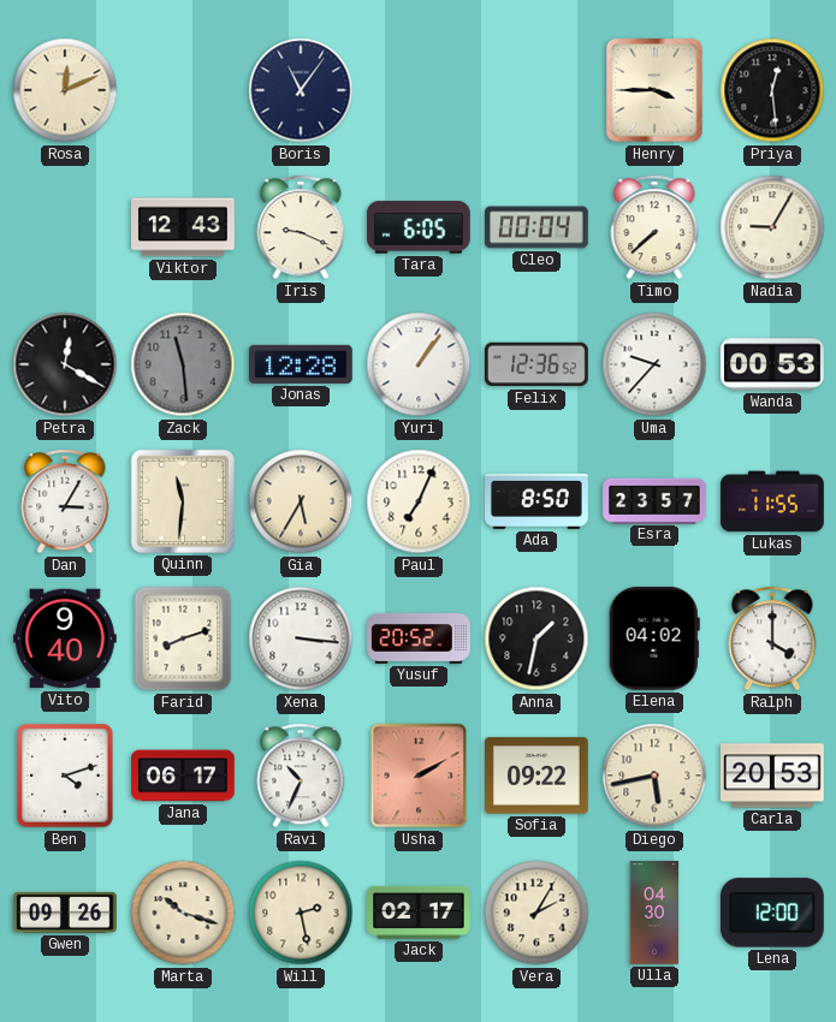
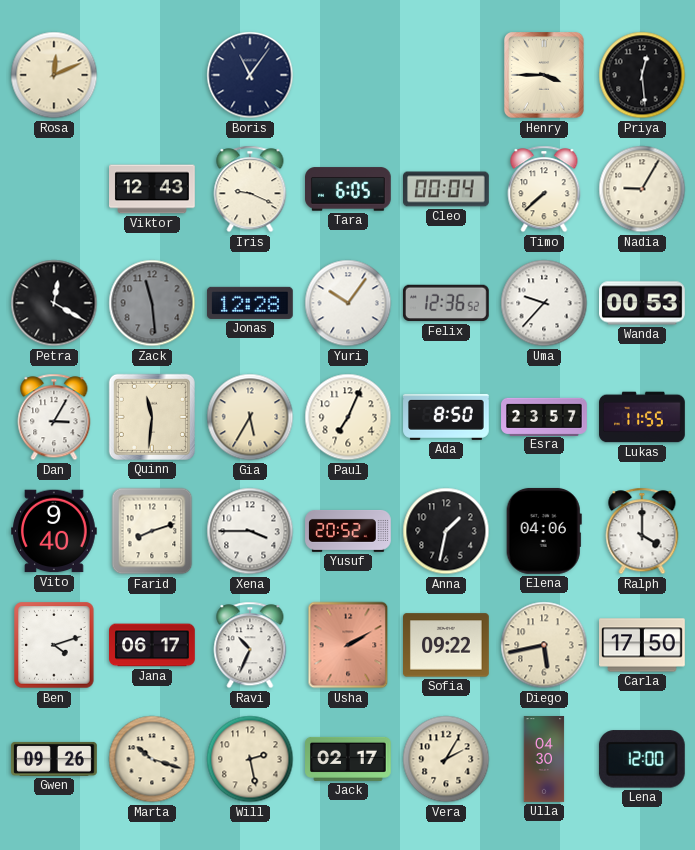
Yuri: 1:06 -> 10:06 (348, 303)
Xena: 3:16 -> 3:45 (250, 531)
Elena: 04:02 -> 04:06 (544, 531)
Carla: 20:53 -> 17:50 (642, 645)
